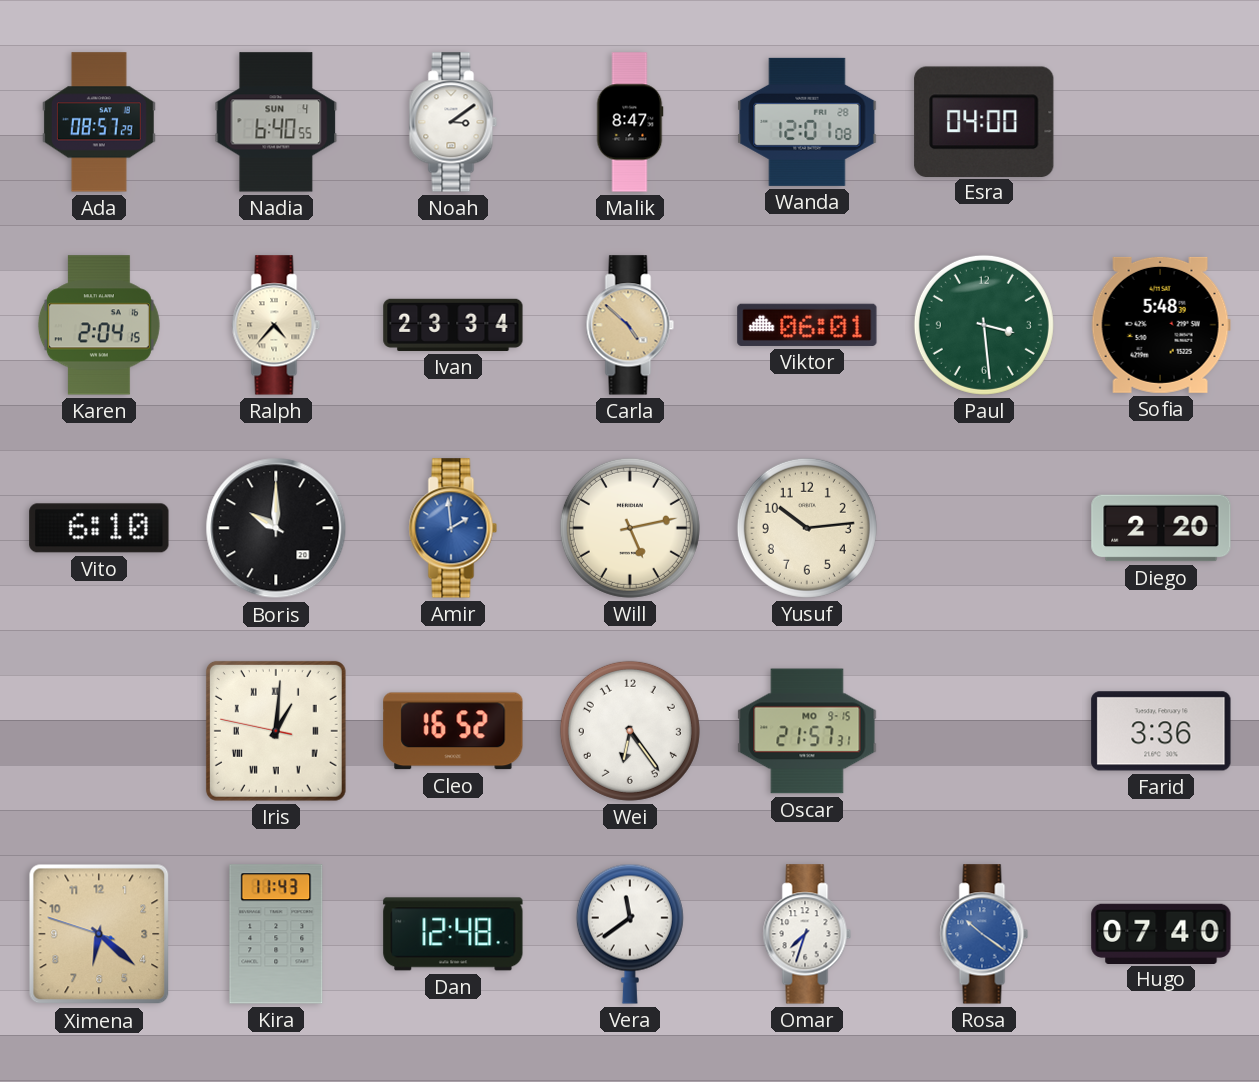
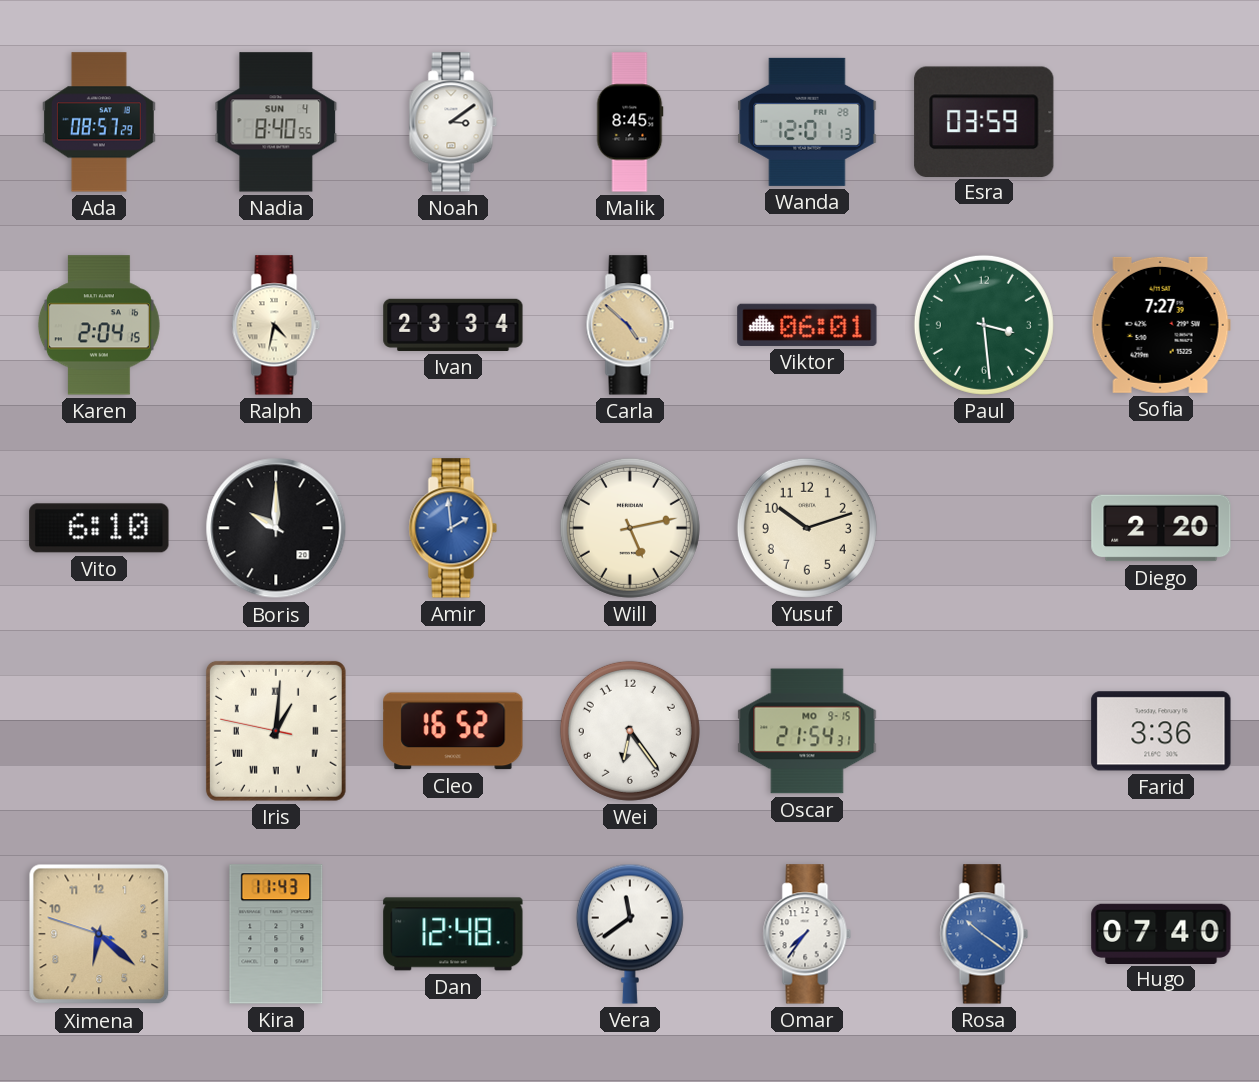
Nadia: 6:40 -> 8:40 (276, 122)
Malik: 8:47 -> 8:45 (630, 122)
Wanda: 12:01:08 -> 12:01:13 (807, 122)
Esra: 04:00 -> 03:59 (984, 121)
Ralph: 4:37 -> 4:32 (276, 325)
Sofia: 5:48 -> 7:27 (1161, 325)
Yusuf: 10:14 -> 10:12 (807, 528)
Oscar: 21:57 -> 21:54 (807, 731)
Omar: 7:33 -> 7:36 (807, 934)
